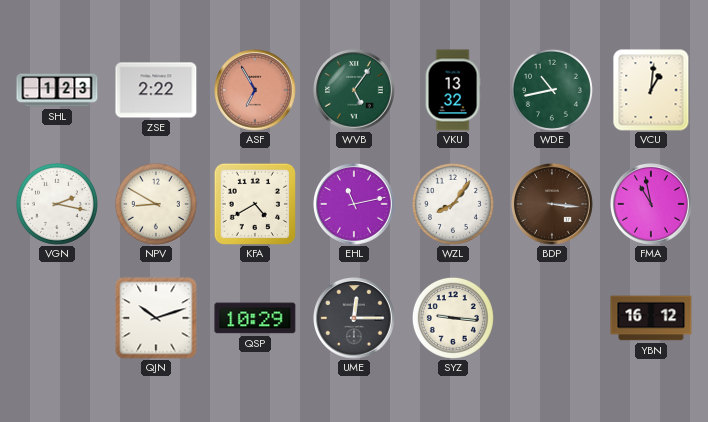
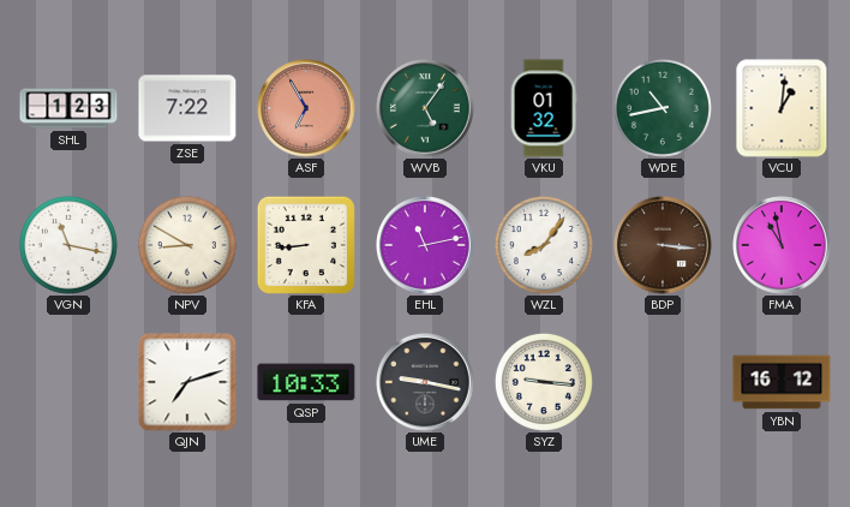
ZSE: 2:22 -> 7:22 (187, 108)
VKU: 13:32 -> 01:32 (544, 108)
VGN: 2:17 -> 11:17 (68, 245)
KFA: 4:40 -> 8:44 (305, 244)
QJN: 10:12 -> 7:12 (187, 382)
QSP: 10:29 -> 10:33 (306, 382)
UME: 12:15 -> 9:17 (425, 382)
